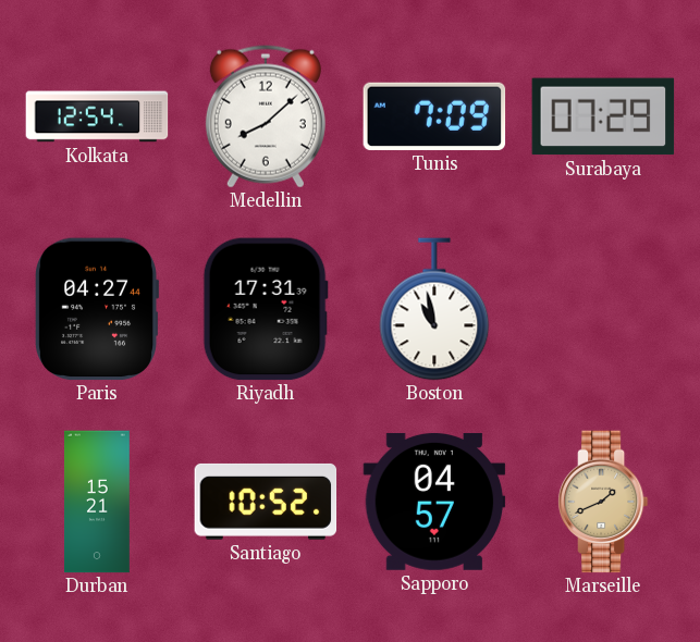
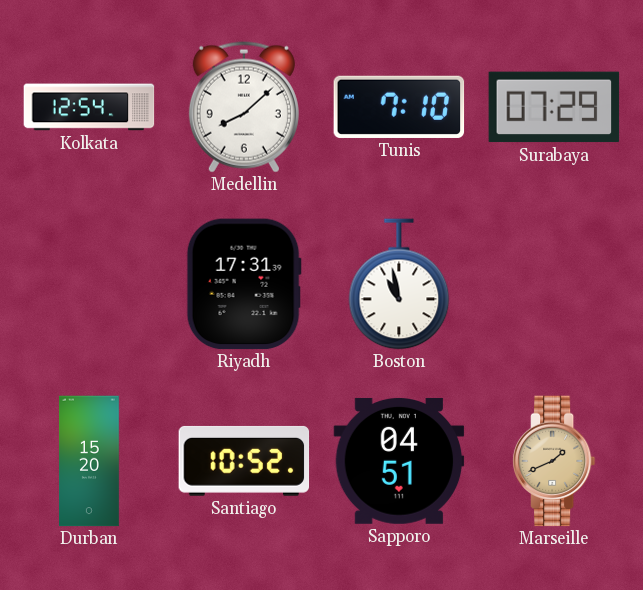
Tunis: 7:09 -> 7:10 (399, 107)
Paris: 04:27 -> none (97, 309)
Durban: 15:21 -> 15:20 (90, 461)
Sapporo: 04:57 -> 04:51 (399, 461)
